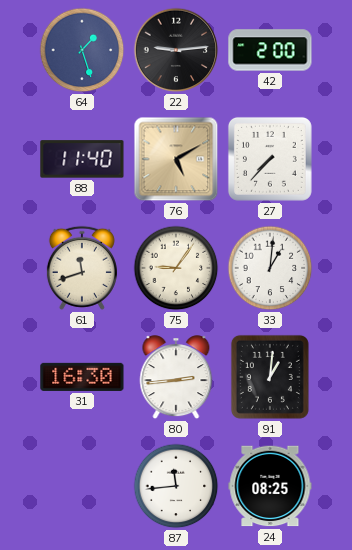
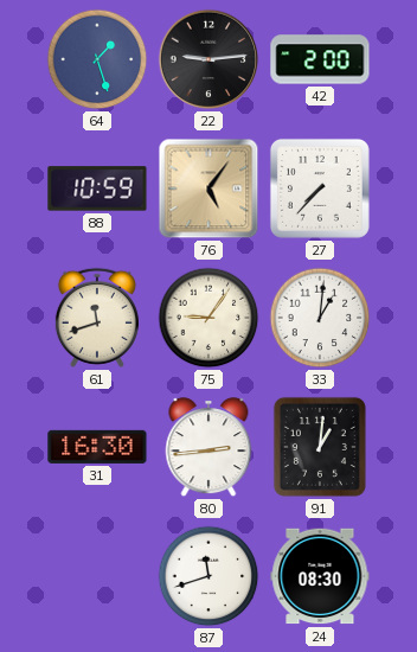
88: 11:40 -> 10:59 (97, 188)
76: 5:10 -> 5:06 (208, 188)
87: 11:44 -> 11:42 (208, 576)
24: 08:25 -> 08:30 (320, 576)
